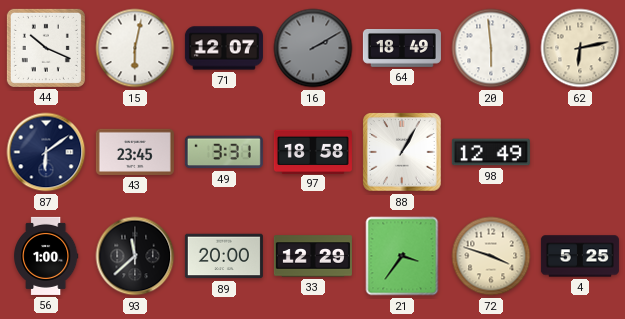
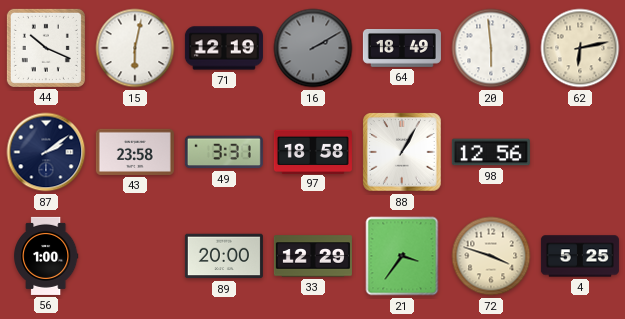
71: 12:07 -> 12:19 (224, 48)
87: 6:09 -> 2:09 (46, 152)
43: 23:45 -> 23:58 (135, 152)
98: 12:49 -> 12:56 (491, 152)
93: 11:38 -> none (135, 256)
